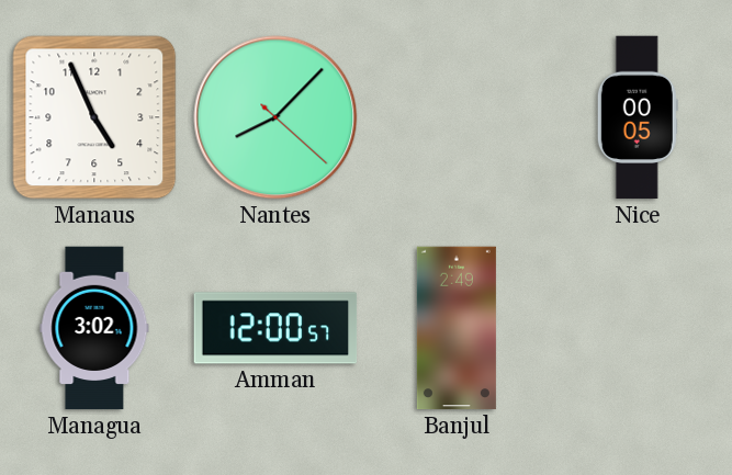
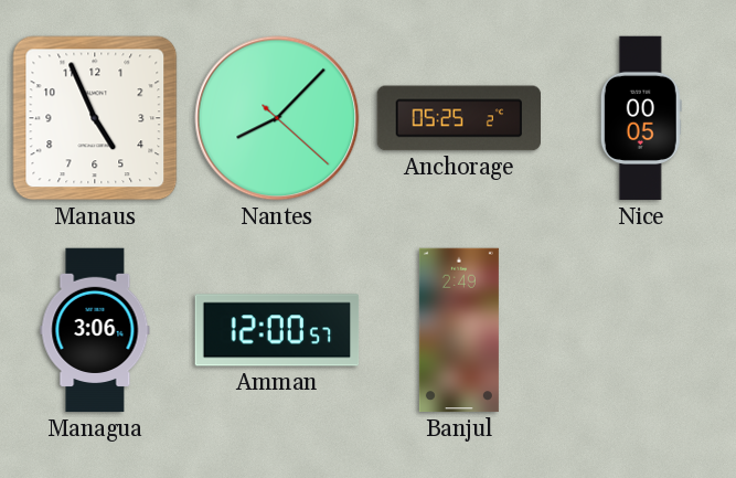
Anchorage: none -> 05:25 (458, 118)
Managua: 3:02 -> 3:06 (95, 330)
